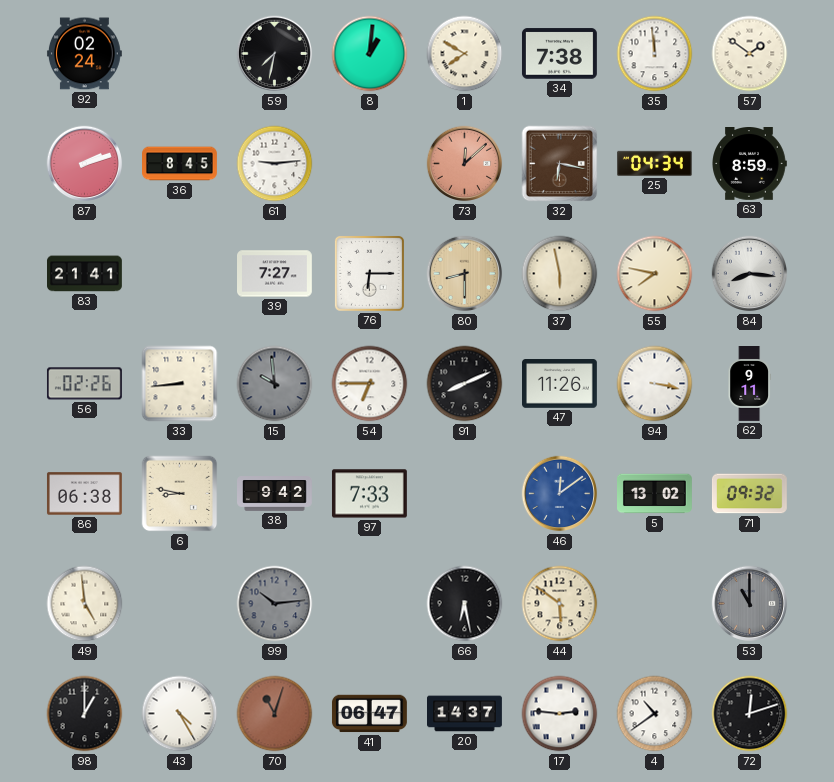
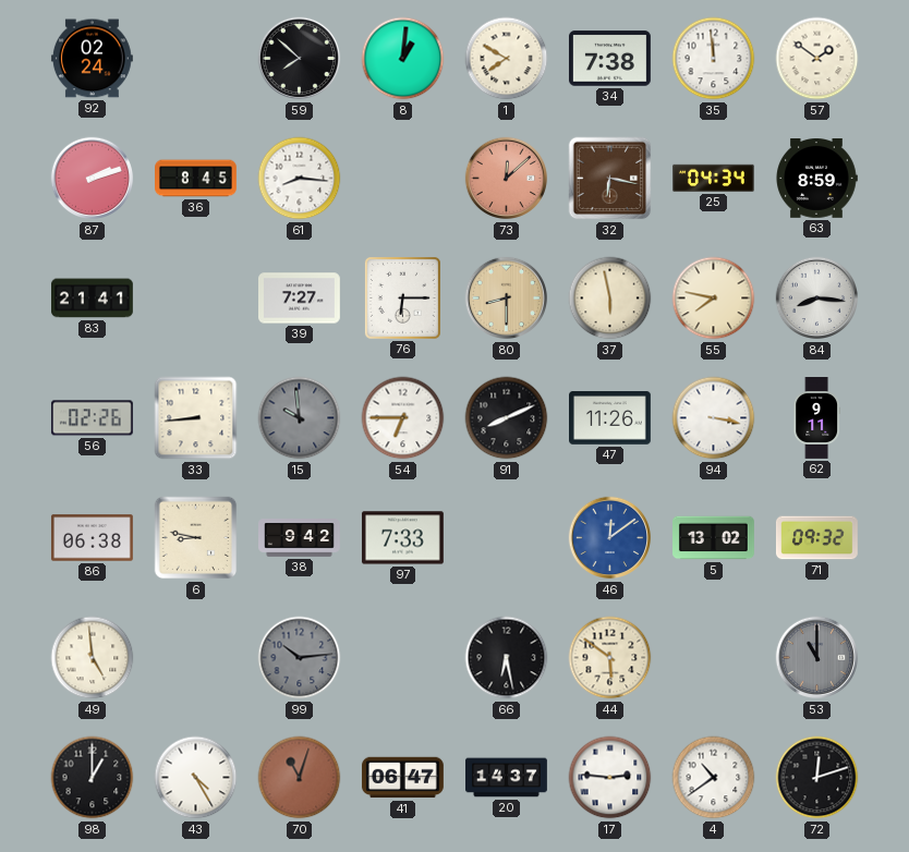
59: 7:32 -> 7:52 (300, 59)
61: 9:14 -> 8:16 (300, 179)
